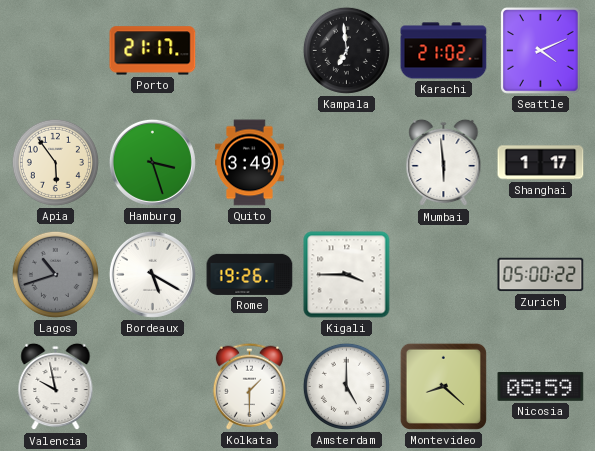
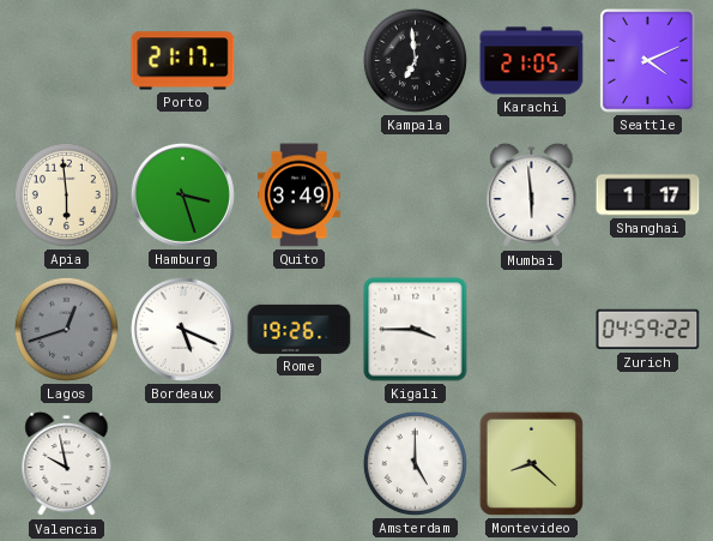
Karachi: 21:02 -> 21:05 (532, 61)
Apia: 5:54 -> 5:59 (66, 194)
Lagos: 10:42 -> 12:42 (66, 329)
Bordeaux: 5:20 -> 5:19 (182, 329)
Zurich: 05:00 -> 04:59 (648, 330)
Kolkata: 1:30 -> none (249, 386)
Nicosia: 05:59 -> none (541, 386)
